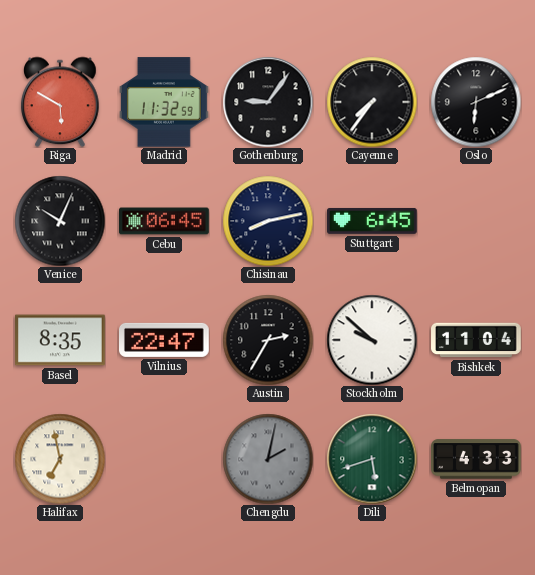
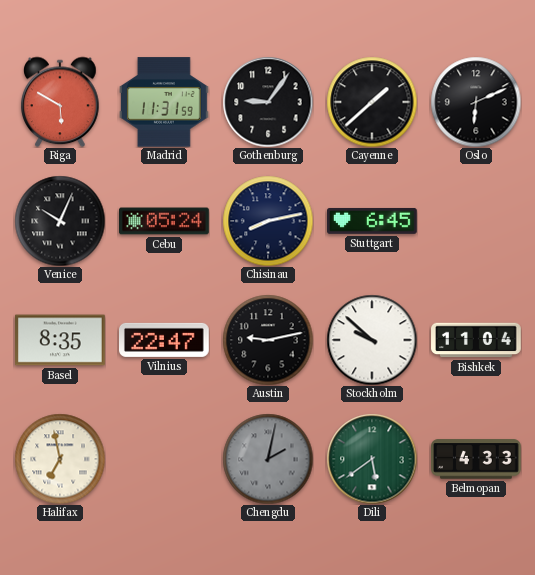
Madrid: 11:32 -> 11:31 (164, 102)
Cayenne: 7:36 -> 1:38 (372, 102)
Cebu: 06:45 -> 05:24 (164, 221)
Austin: 2:35 -> 9:13 (268, 340)
Dili: 5:42 -> 5:39 (372, 459)
